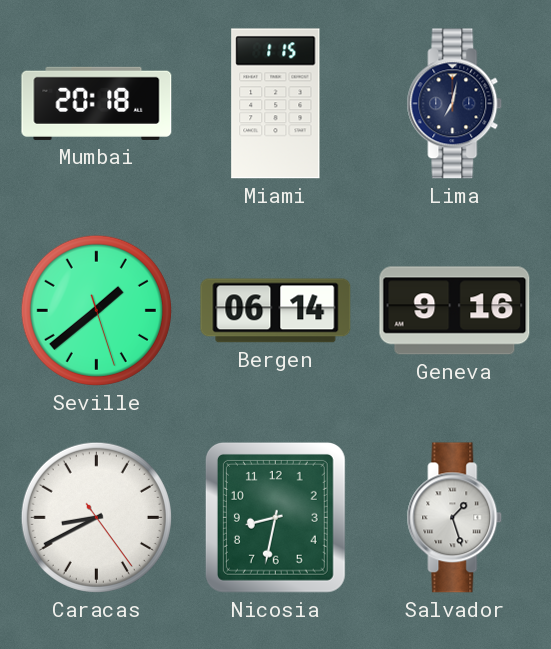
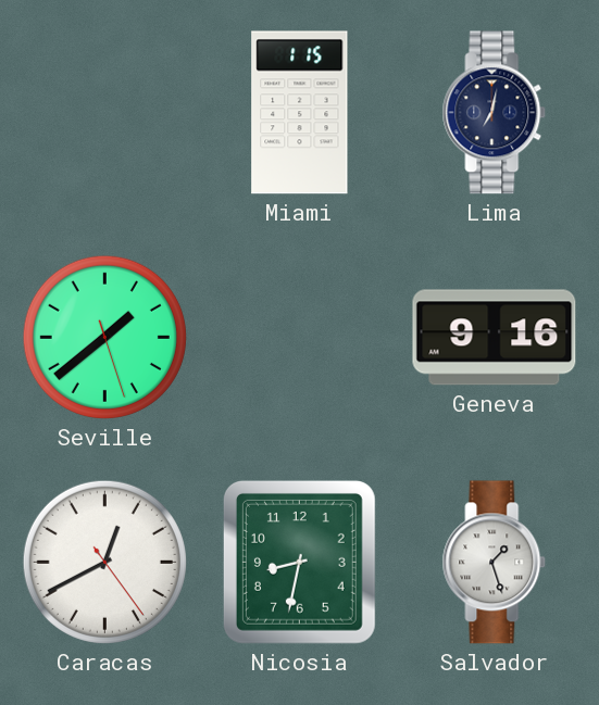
Mumbai: 20:18 -> none (97, 103)
Bergen: 06:14 -> none (276, 311)
Caracas: 8:40 -> 12:40 (104, 562)
